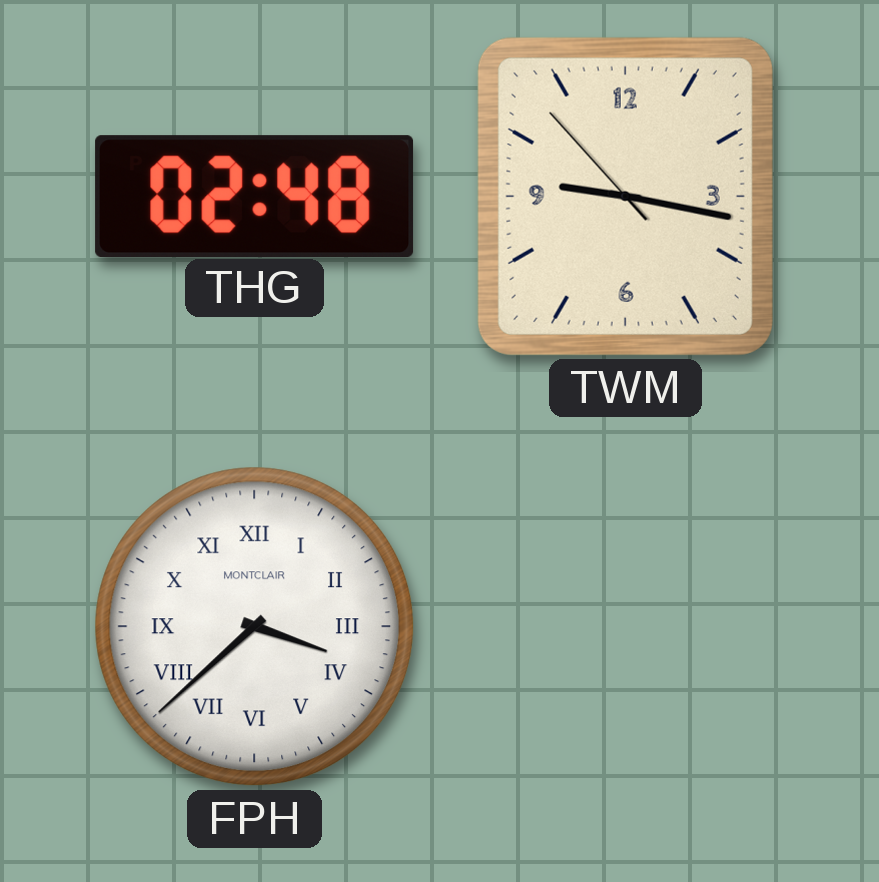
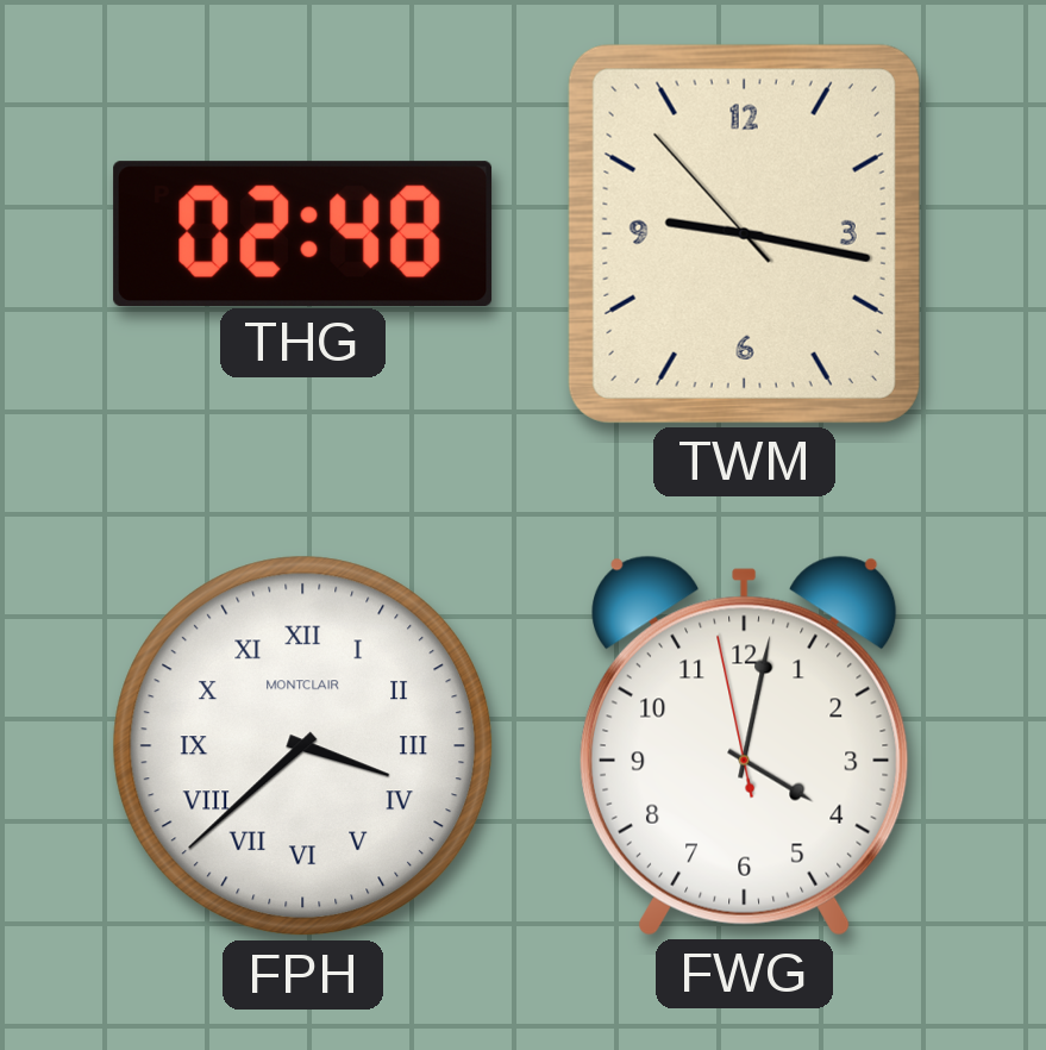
FWG: none -> 4:01 (744, 745)
